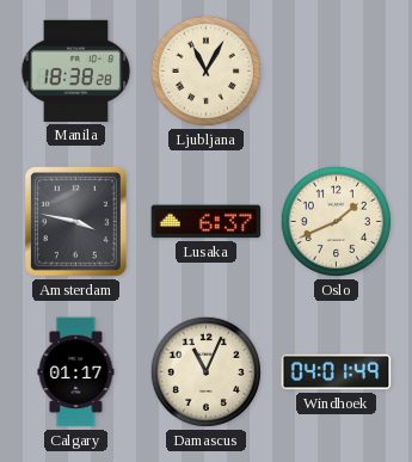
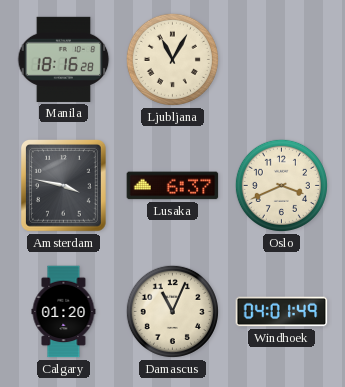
Manila: 18:38 -> 18:16 (64, 59)
Oslo: 1:41 -> 3:41 (281, 185)
Calgary: 01:17 -> 01:20 (64, 312)
